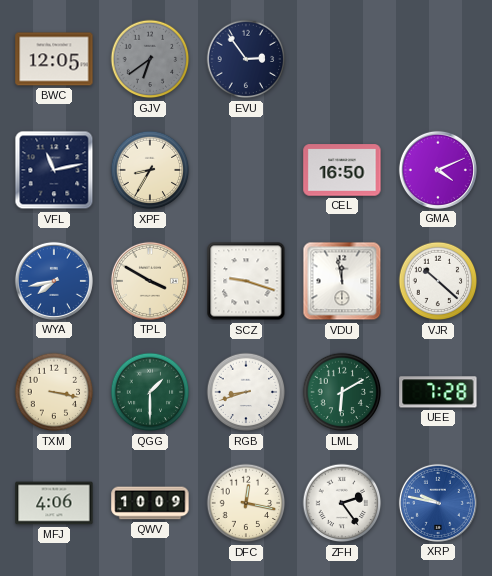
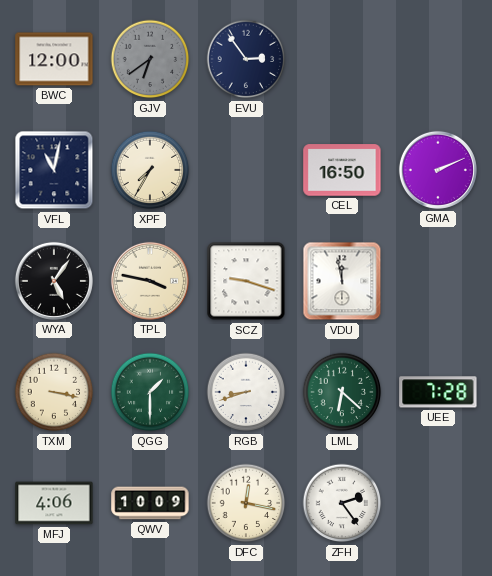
BWC: 12:05 -> 12:00 (54, 59)
VFL: 11:13 -> 11:02 (54, 170)
XPF: 8:35 -> 7:35 (150, 170)
GMA: 4:11 -> 2:11 (438, 170)
WYA: 7:43 -> 5:06 (54, 281)
WYA dial: blue -> black (54, 281)
TPL: 3:50 -> 3:47 (150, 281)
VJR: 10:22 -> none (438, 281)
LML: 6:10 -> 6:22 (342, 392)
XRP: 9:47 -> none (438, 503)
